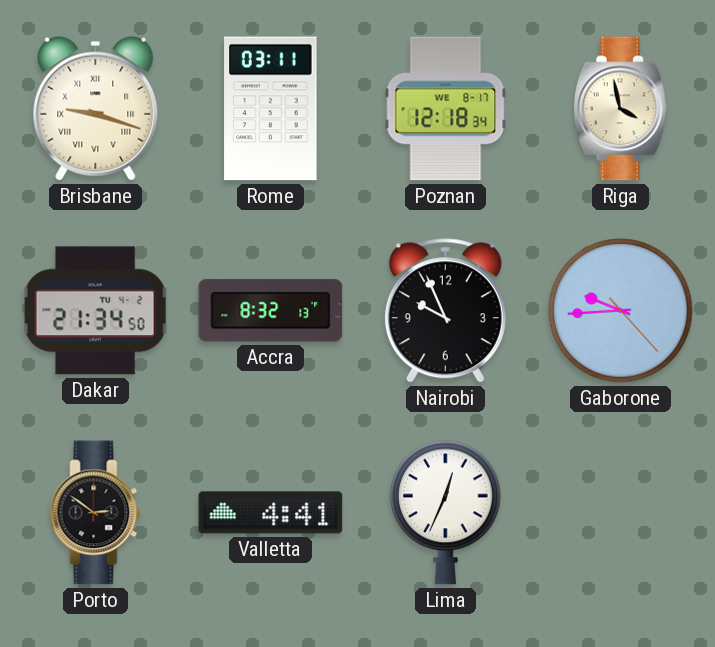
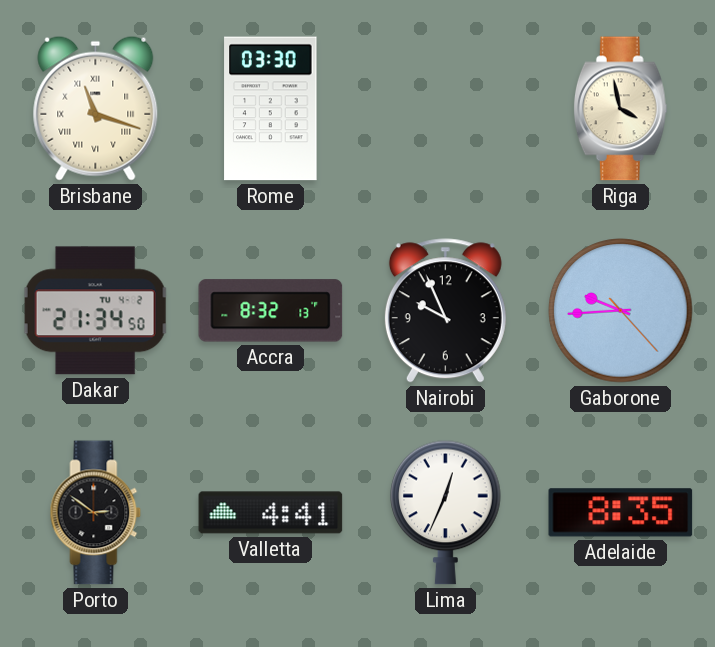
Brisbane: 9:18 -> 11:18 (96, 108)
Rome: 03:11 -> 03:30 (271, 109)
Poznan: 12:18 -> none (446, 109)
Adelaide: none -> 8:35 (621, 513)
